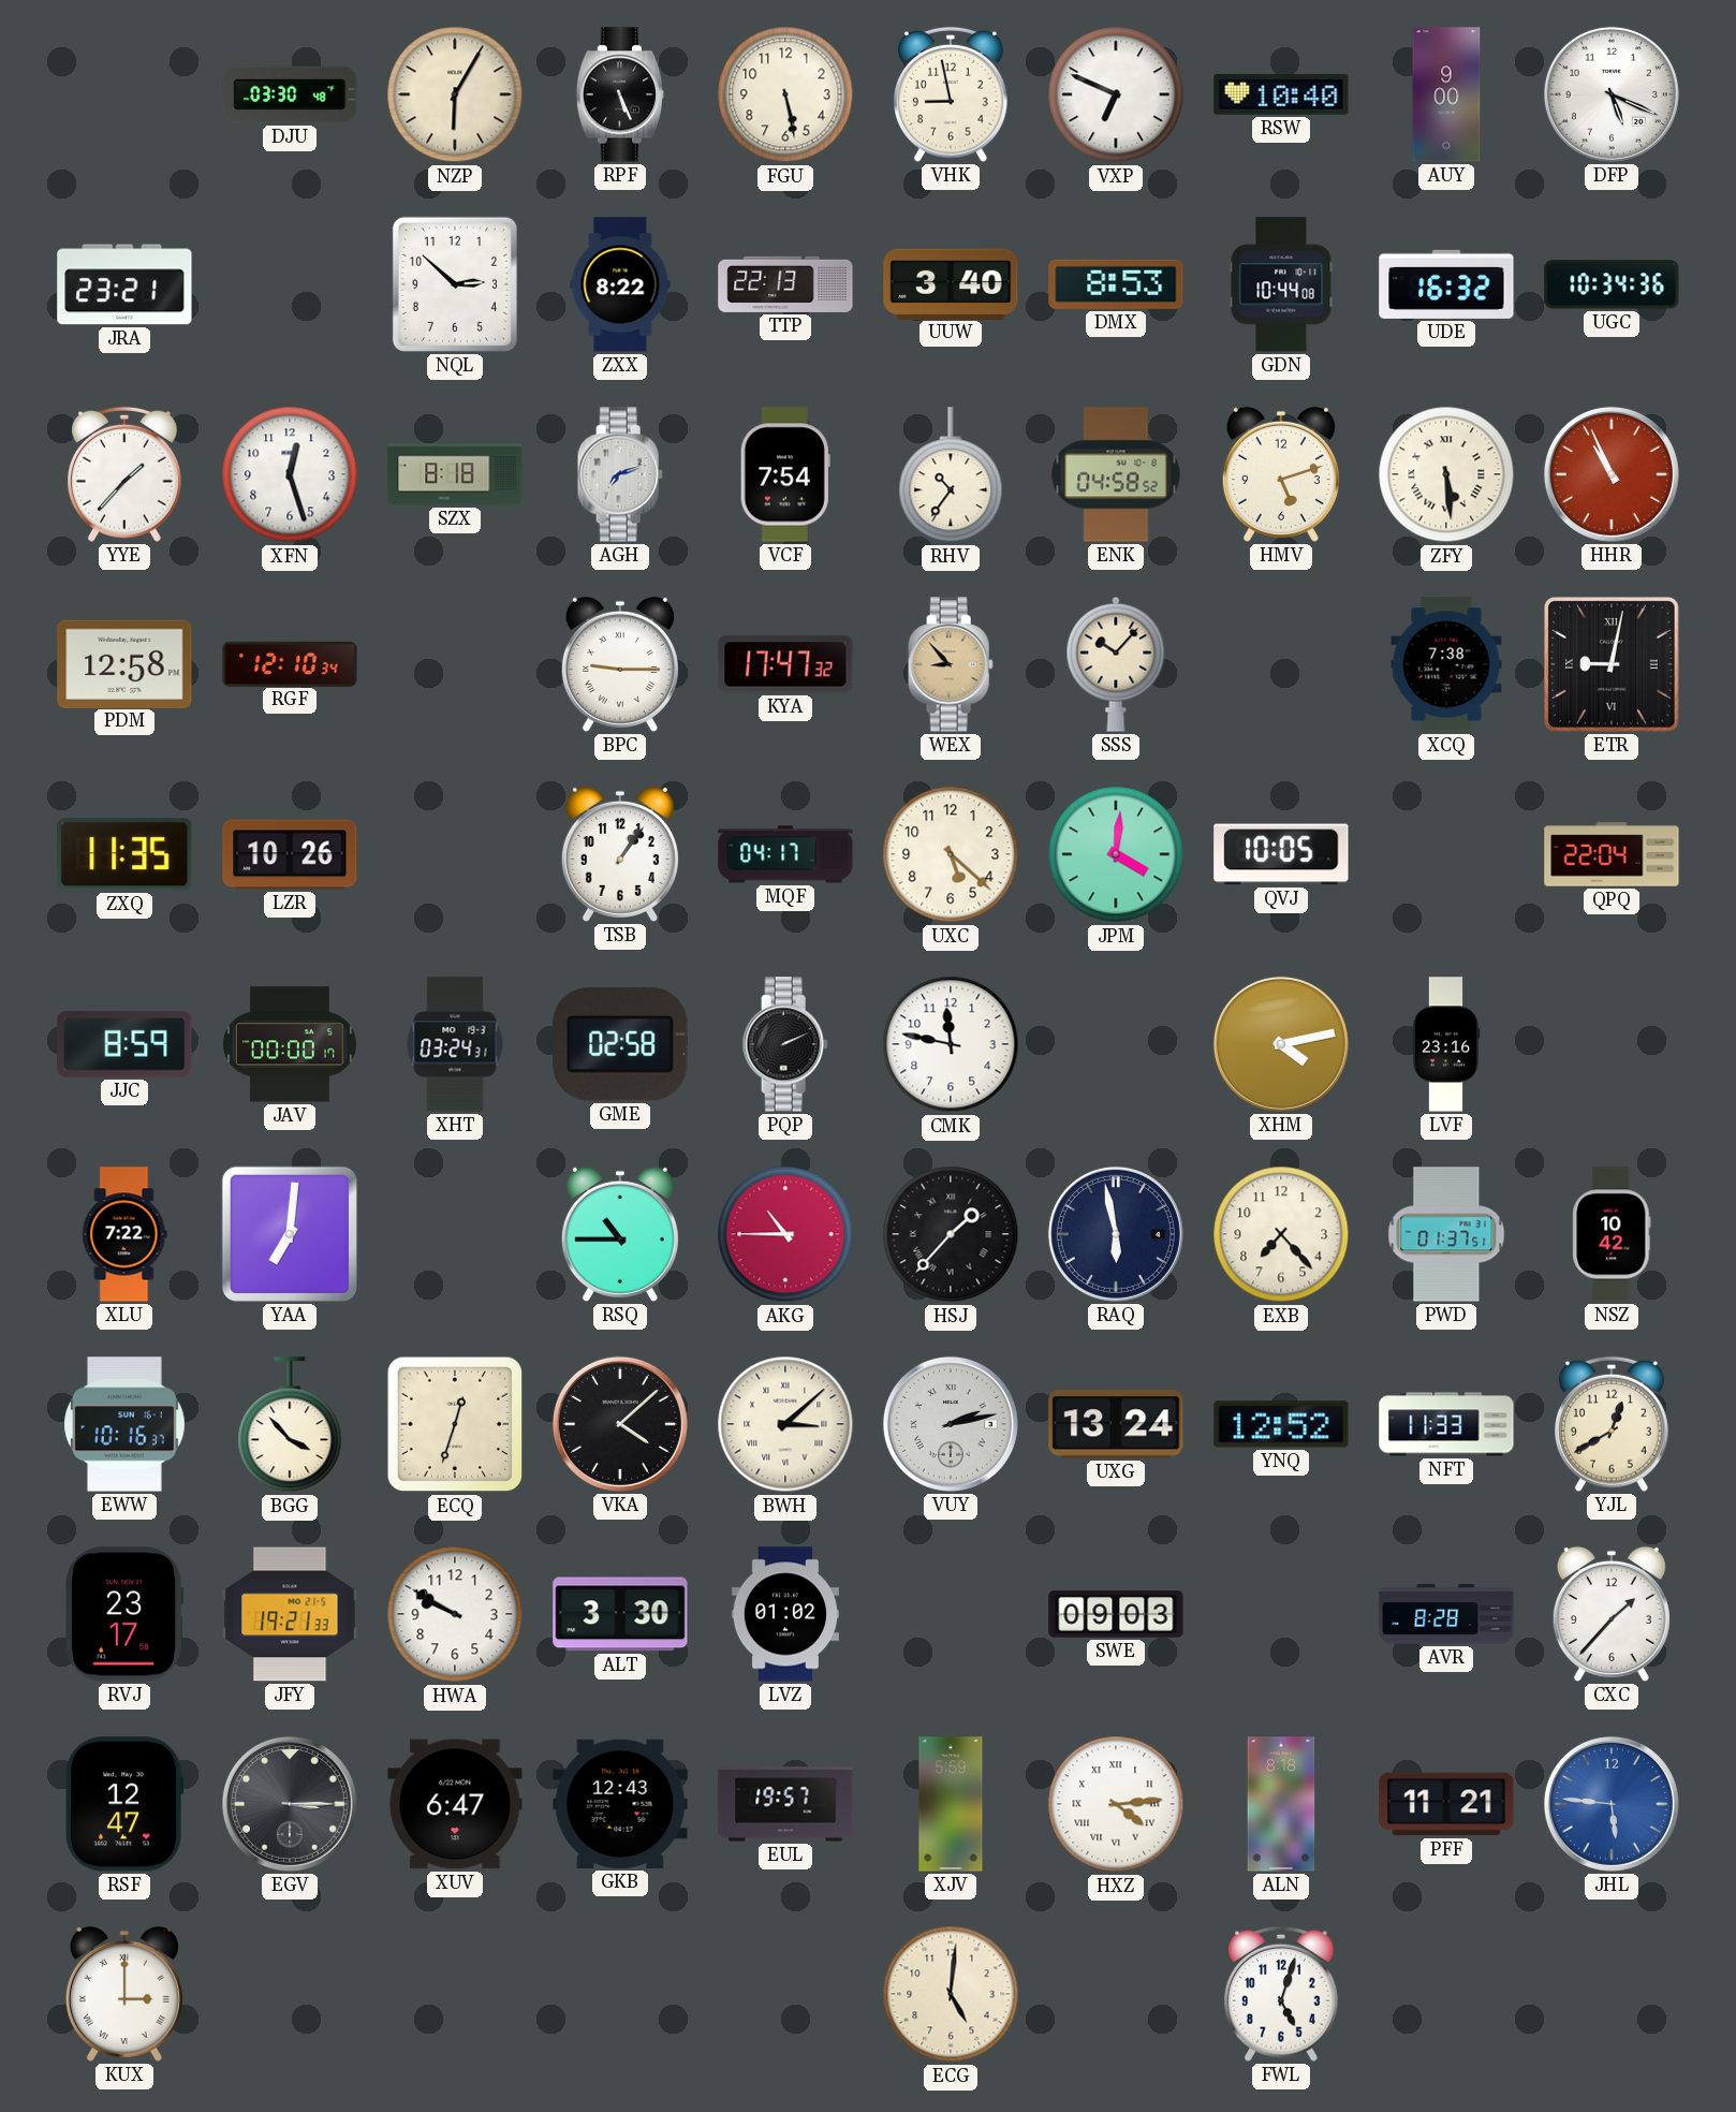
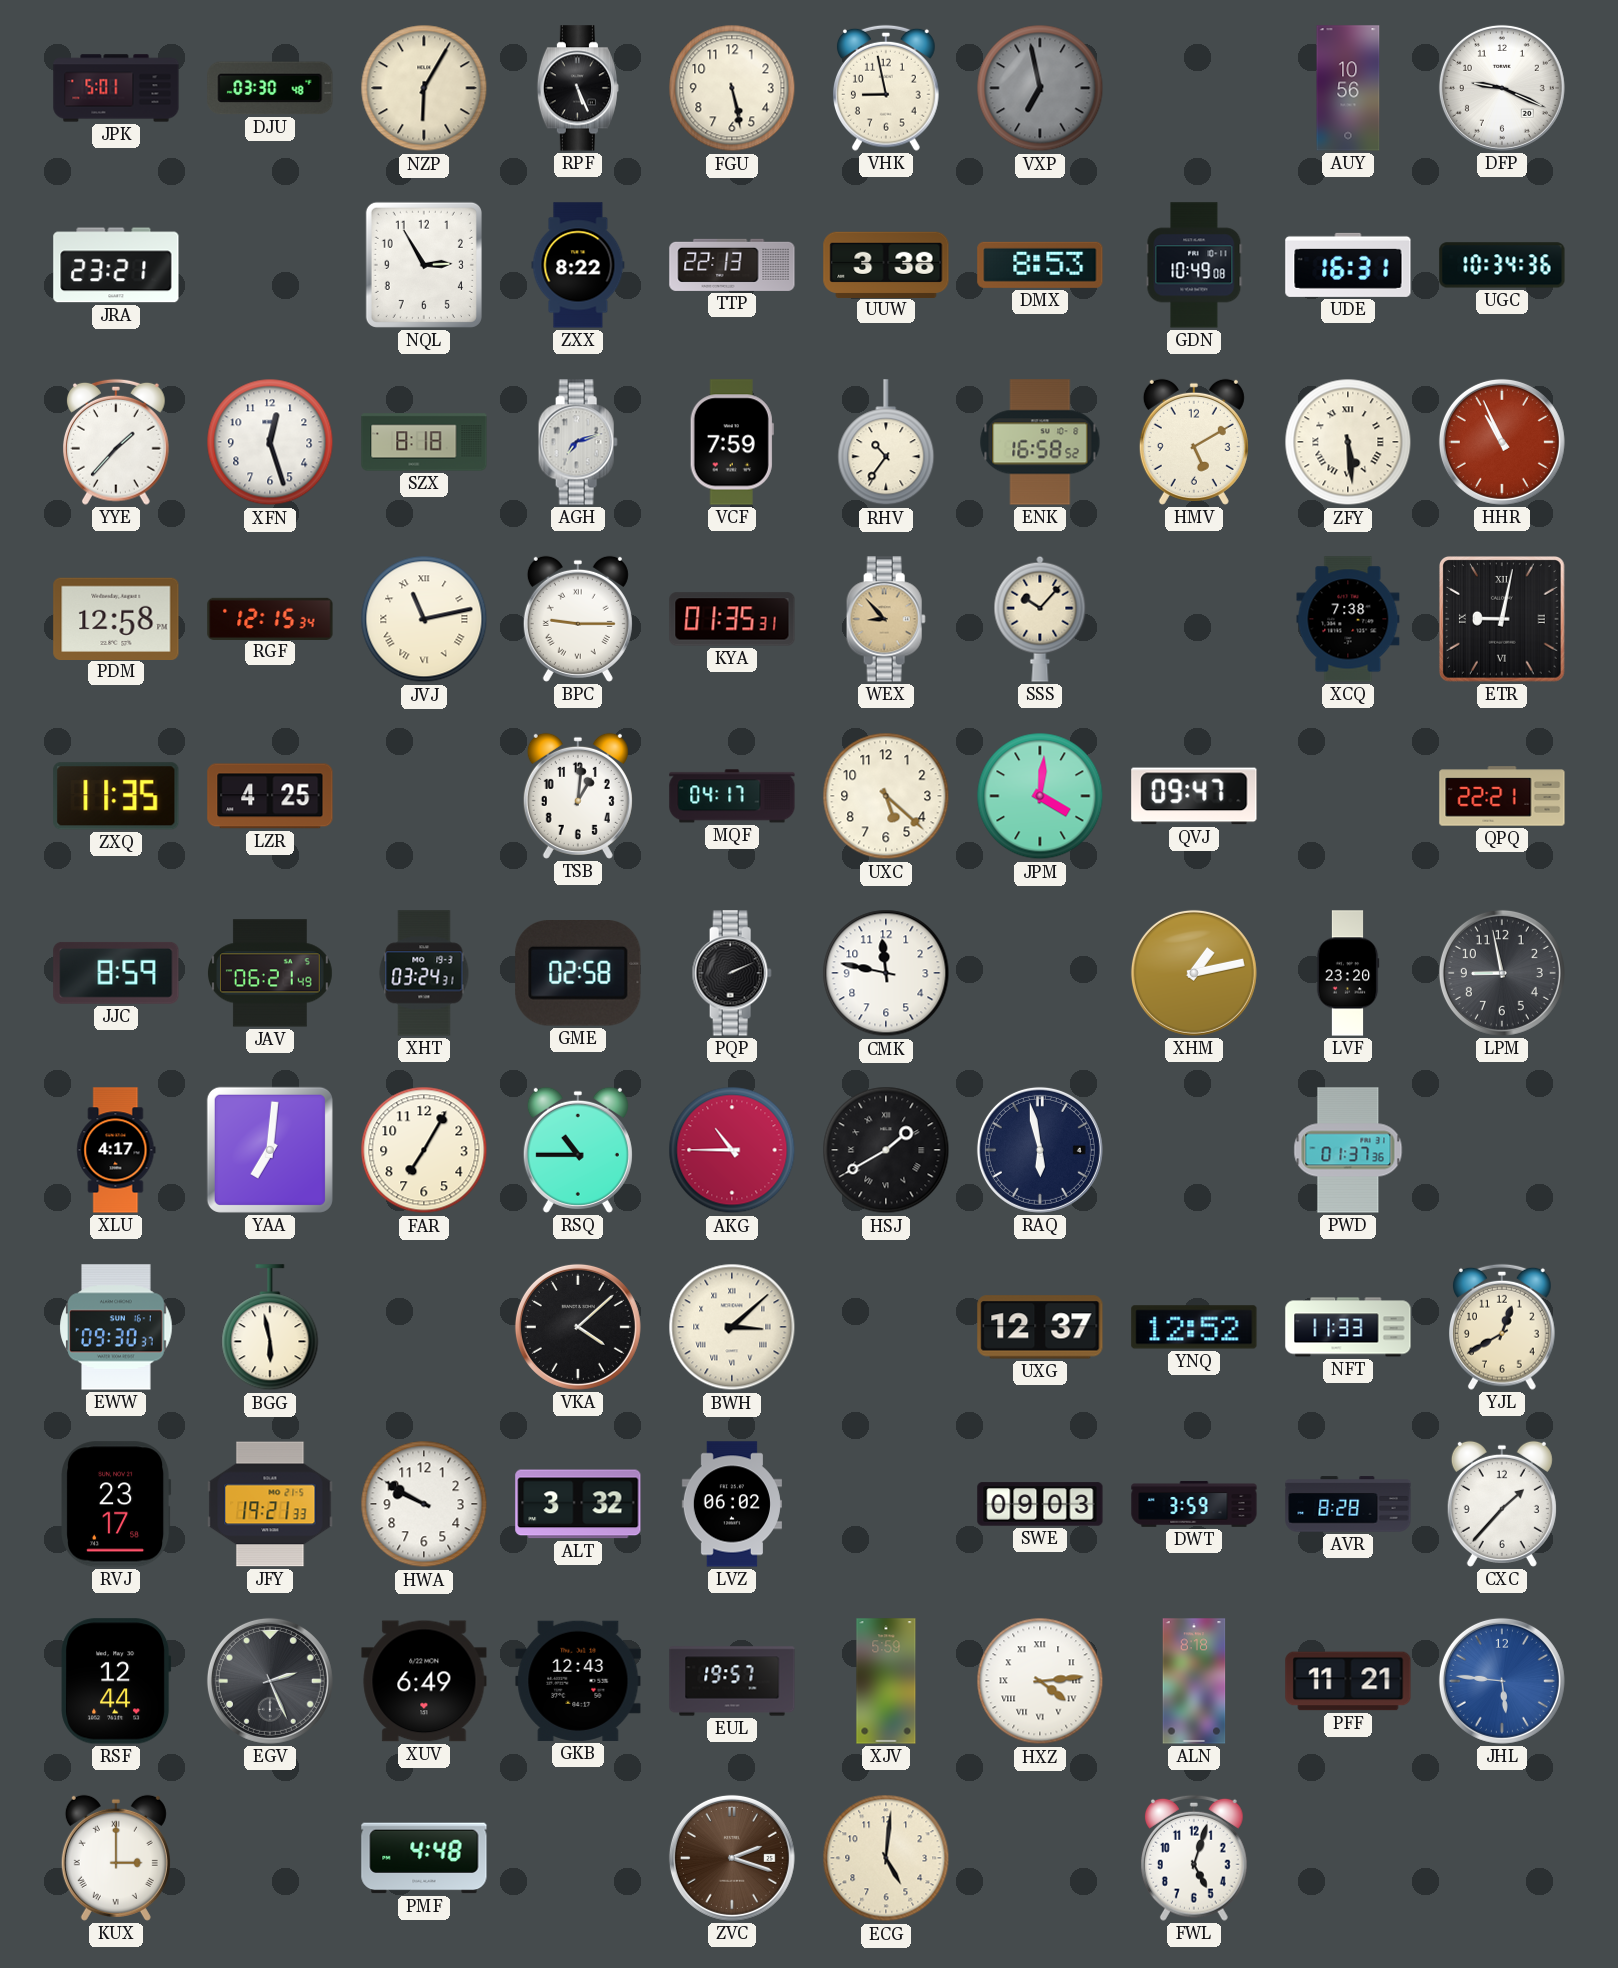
JPK: none -> 5:01 (116, 88)
VXP: 6:49 -> 6:58 (1040, 88)
VXP dial: white -> grey (1040, 88)
RSW: 10:40 -> none (1281, 96)
AUY: 9:00 -> 10:56 (1348, 88)
DFP: 5:19 -> 9:19 (1502, 88)
NQL: 2:52 -> 2:55 (424, 265)
UUW: 3:40 -> 3:38 (886, 264)
GDN: 10:44 -> 10:49 (1194, 265)
UDE: 16:32 -> 16:31 (1348, 265)
VCF: 7:54 -> 7:59 (732, 442)
ENK: 04:58 -> 16:58 (1040, 442)
HMV: 5:12 -> 5:10 (1194, 442)
RGF: 12:10 -> 12:15 (270, 618)
JVJ: none -> 11:13 (424, 619)
KYA: 17:47 -> 01:35 (732, 619)
LZR: 10:26 -> 4:25 (270, 796)
TSB: 1:06 -> 1:01 (578, 796)
QVJ: 10:05 -> 09:47 (1194, 796)
QPQ: 22:04 -> 22:21 (1502, 796)
JAV: 00:00 -> 06:21 (271, 973)
XHM: 4:13 -> 1:13 (1194, 973)
LVF: 23:16 -> 23:20 (1348, 973)
LPM: none -> 8:58 (1502, 973)
XLU: 7:22 -> 4:17 (116, 1150)
FAR: none -> 7:05 (424, 1150)
HSJ: 1:37 -> 1:40 (886, 1150)
EXB: 7:23 -> none (1281, 1234)
PWD: 01:37:51 -> 01:37:36 (1348, 1150)
NSZ: 10:42 -> none (1612, 1234)
EWW: 10:16 -> 09:30 (116, 1327)
BGG: 3:53 -> 5:58 (270, 1328)
ECQ: 12:33 -> none (455, 1424)
VUY: 2:13 -> none (951, 1424)
UXG: 13:24 -> 12:37 (1040, 1327)
ALT: 3:30 -> 3:32 (578, 1504)
LVZ: 01:02 -> 06:02 (732, 1504)
DWT: none -> 3:59 (1194, 1504)
RSF: 12:47 -> 12:44 (116, 1681)
EGV: 3:15 -> 2:26 (270, 1681)
XUV: 6:47 -> 6:49 (424, 1681)
PMF: none -> 4:48 (424, 1858)
ZVC: none -> 2:18 (732, 1858)
